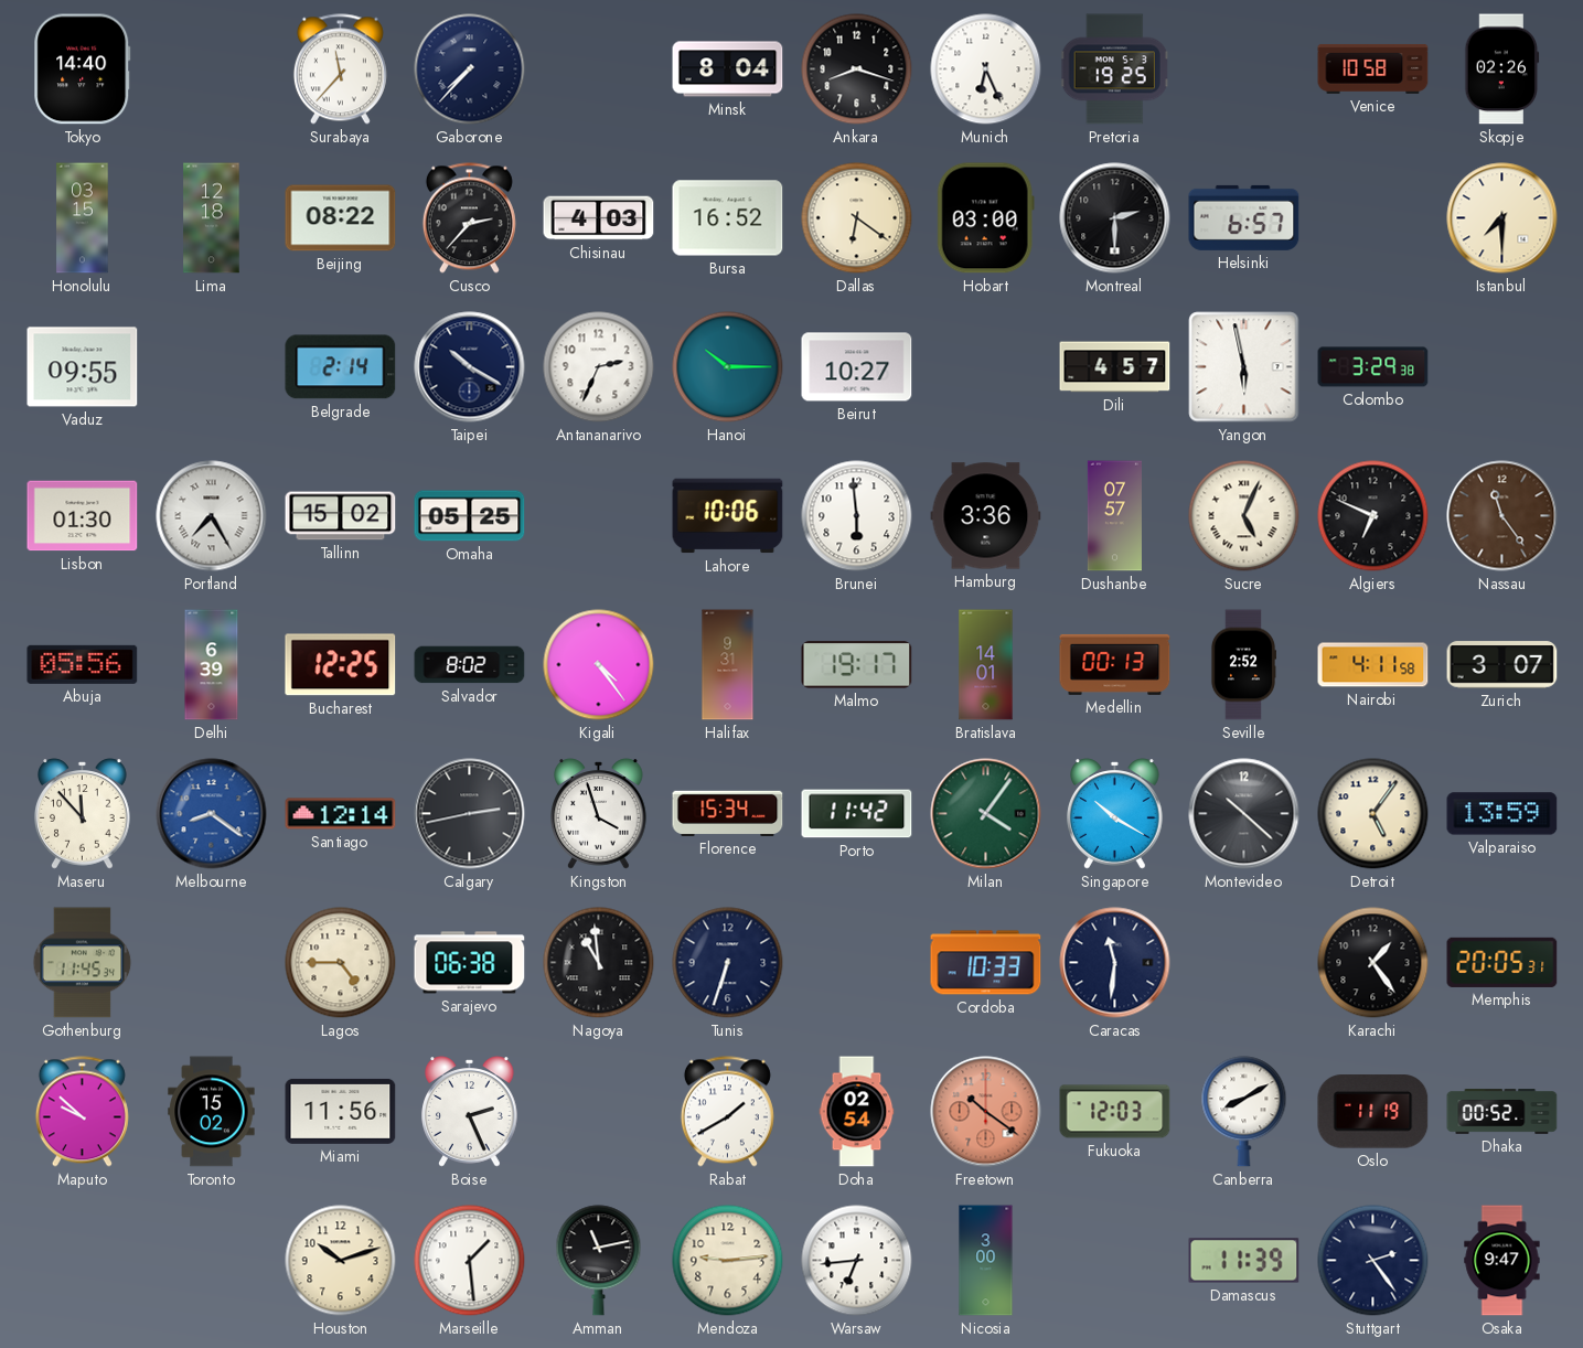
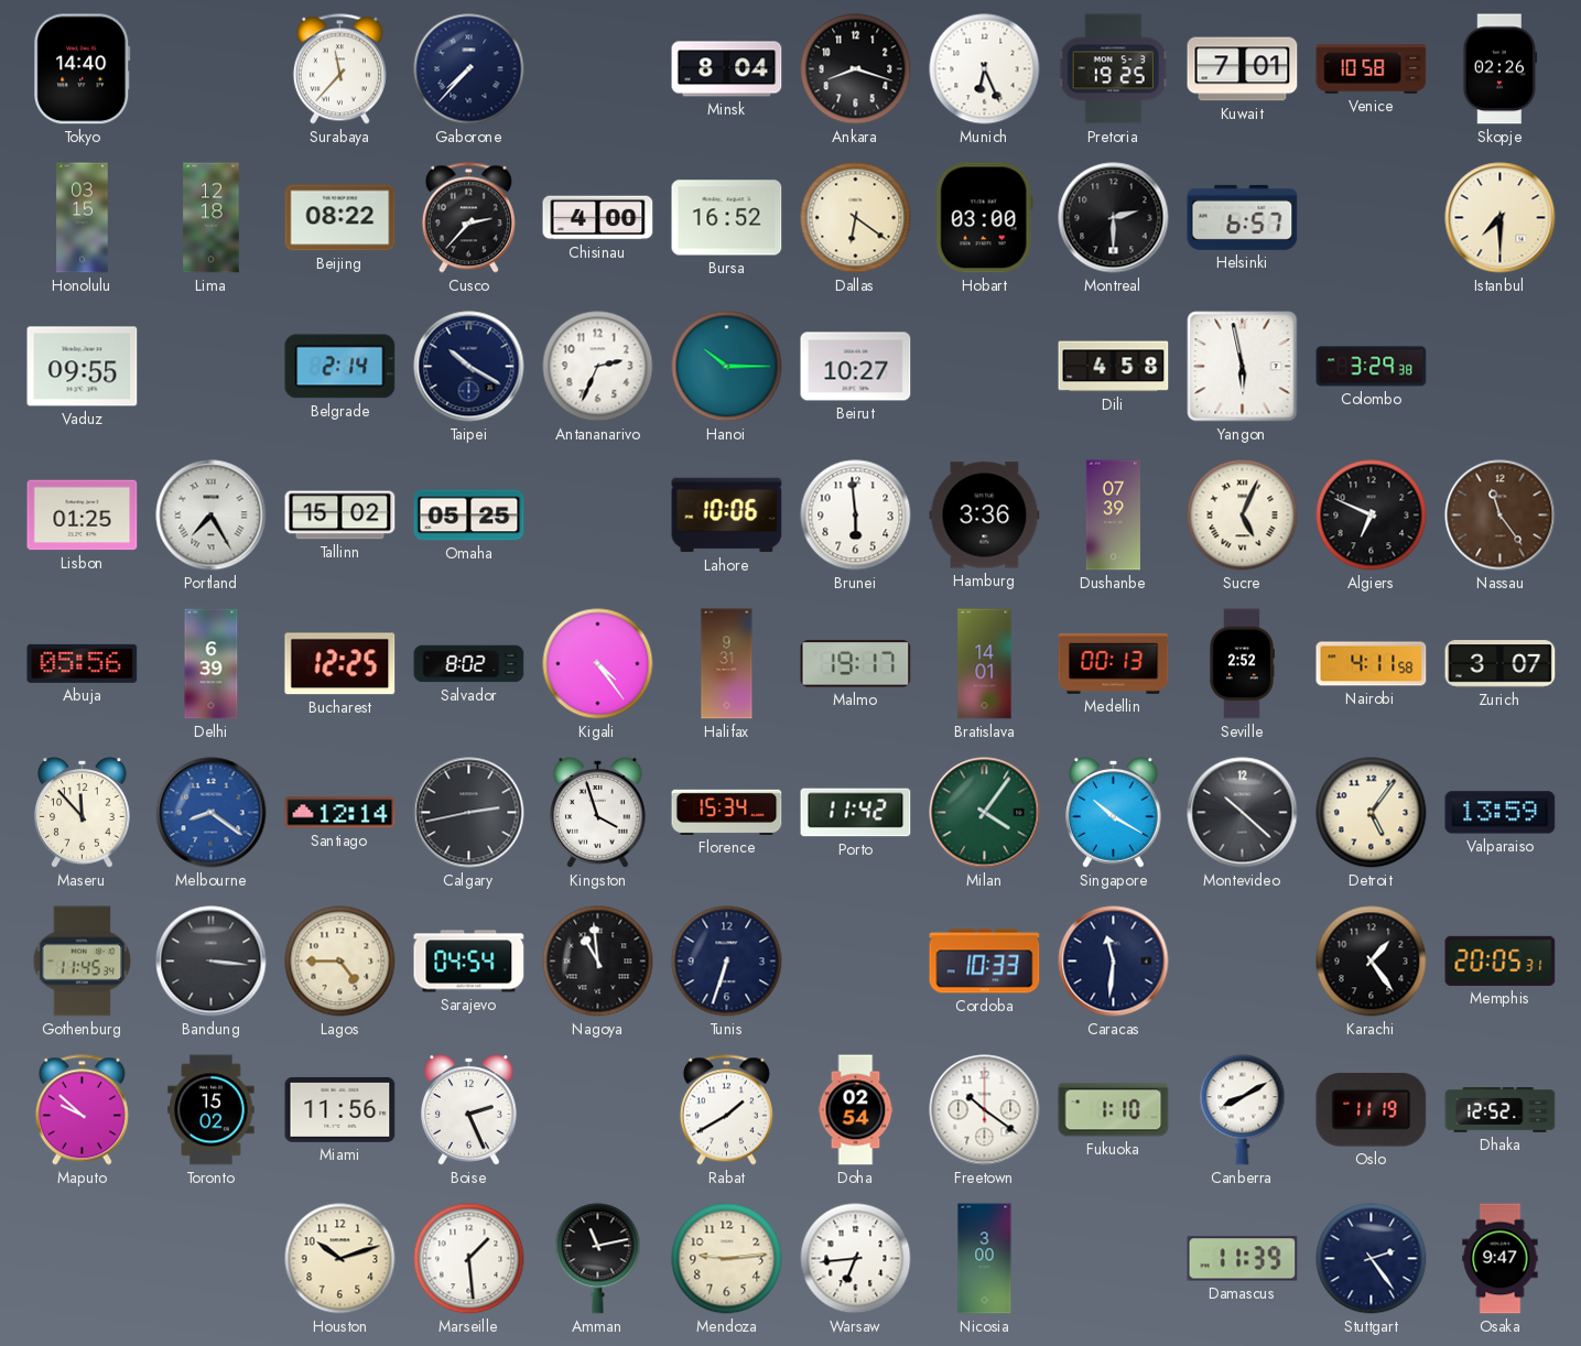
Kuwait: none -> 7:01 (1243, 69)
Chisinau: 4:03 -> 4:00 (598, 218)
Dili: 4:57 -> 4:58 (1114, 367)
Lisbon: 01:30 -> 01:25 (83, 515)
Dushanbe: 07:57 -> 07:39 (1113, 515)
Bandung: none -> 3:16 (212, 962)
Sarajevo: 06:38 -> 04:54 (469, 962)
Freetown dial: salmon -> white (985, 1110)
Fukuoka: 12:03 -> 1:10 (1114, 1110)
Dhaka: 00:52 -> 12:52 (1501, 1110)
